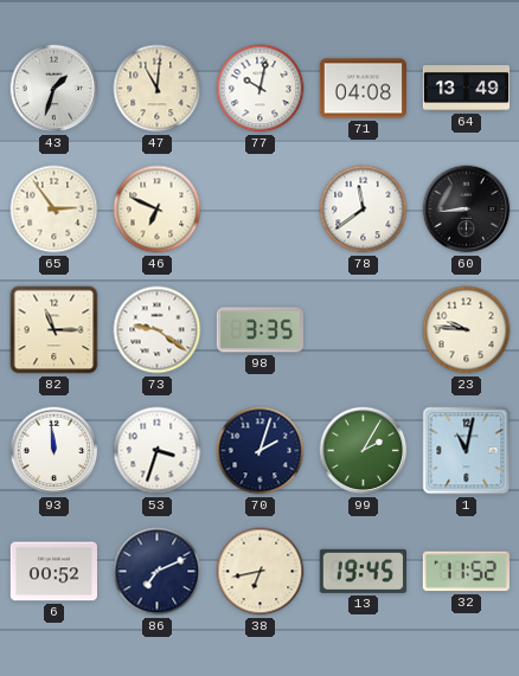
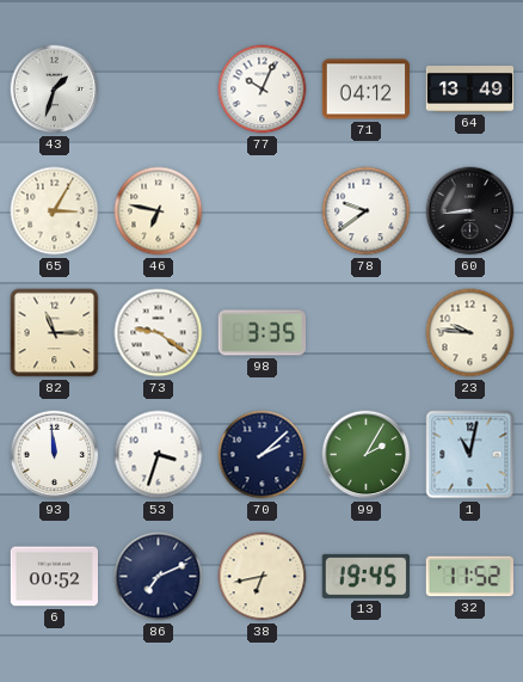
47: 11:01 -> none (158, 89)
77: 10:02 -> 10:04 (263, 90)
71: 04:08 -> 04:12 (365, 90)
65: 2:54 -> 3:05 (55, 211)
46: 6:49 -> 6:47 (159, 211)
78: 11:39 -> 9:39 (367, 211)
70: 2:03 -> 2:08 (263, 455)
